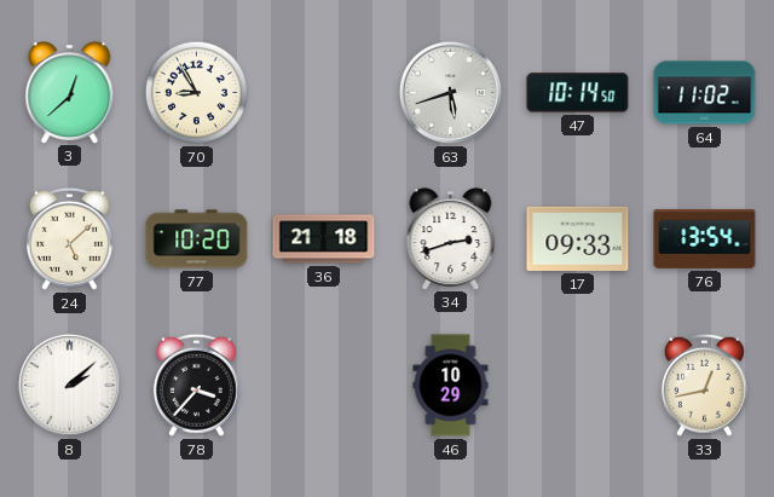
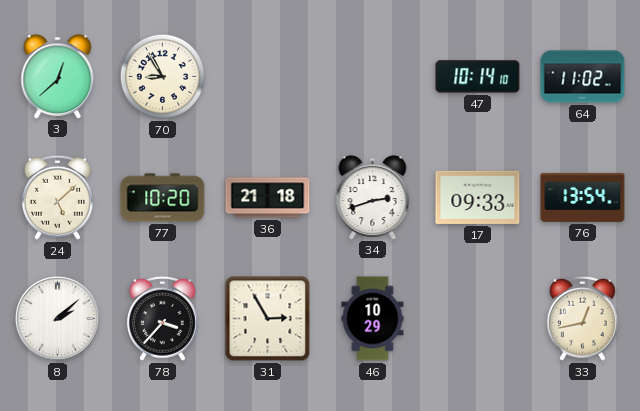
63: 5:42 -> none (450, 92)
47: 10:14:50 -> 10:14:10 (478, 77)
31: none -> 2:55 (268, 319)
